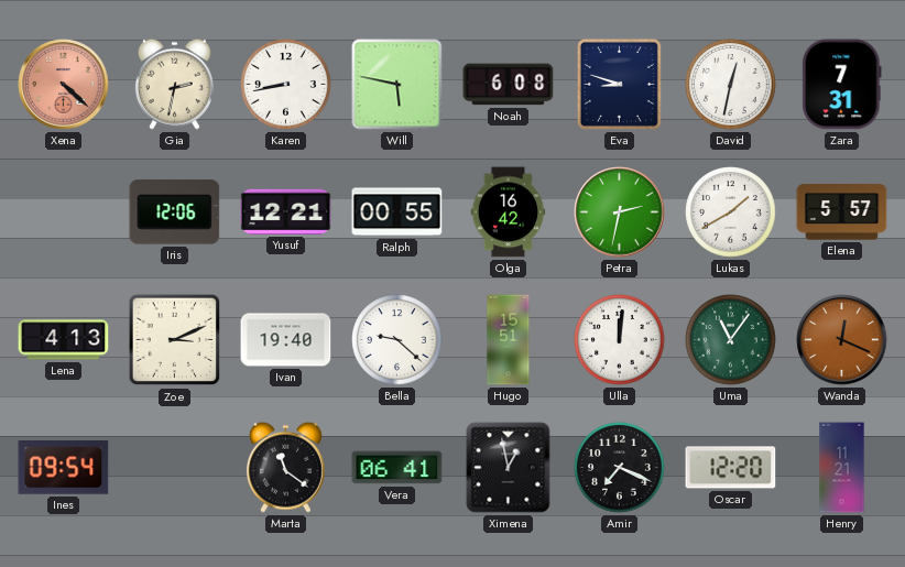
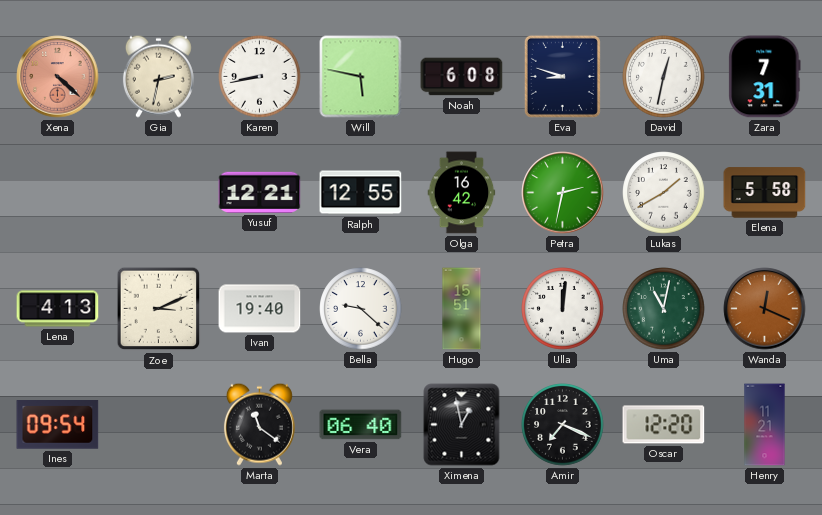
Iris: 12:06 -> none (175, 212)
Ralph: 00:55 -> 12:55 (361, 193)
Elena: 5:57 -> 5:58 (765, 193)
Uma: 11:06 -> 11:02 (664, 309)
Vera: 06:41 -> 06:40 (361, 425)
